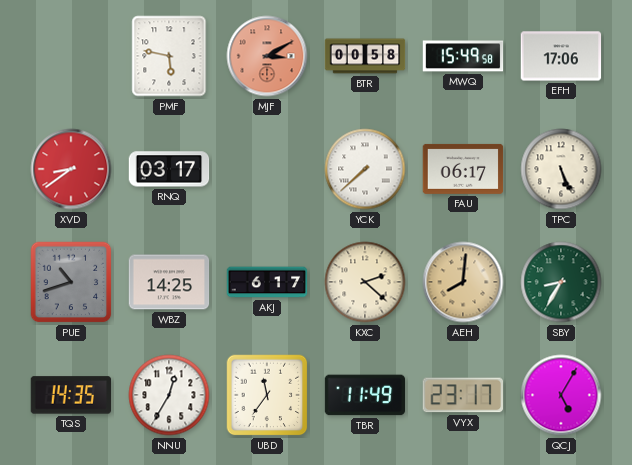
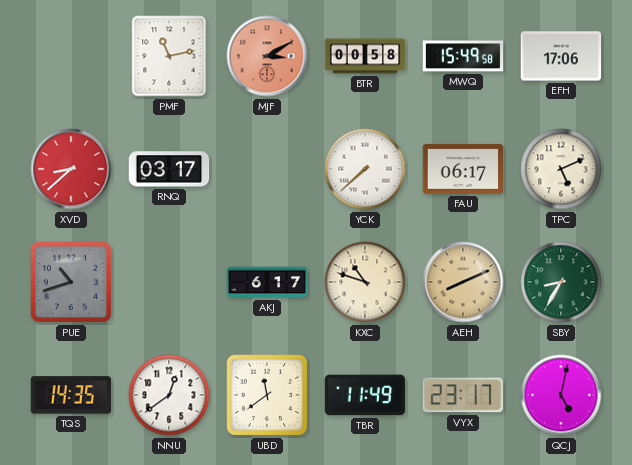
PMF: 5:47 -> 11:13 (169, 56)
XVD: 8:39 -> 8:38 (71, 169)
TPC: 5:26 -> 5:11 (561, 169)
WBZ: 14:25 -> none (169, 282)
KXC: 2:22 -> 10:48 (365, 282)
AEH: 8:01 -> 8:11 (463, 282)
NNU: 12:35 -> 12:39 (169, 395)
UBD: 11:36 -> 11:39 (267, 395)
QCJ: 5:05 -> 5:02 (561, 395)
